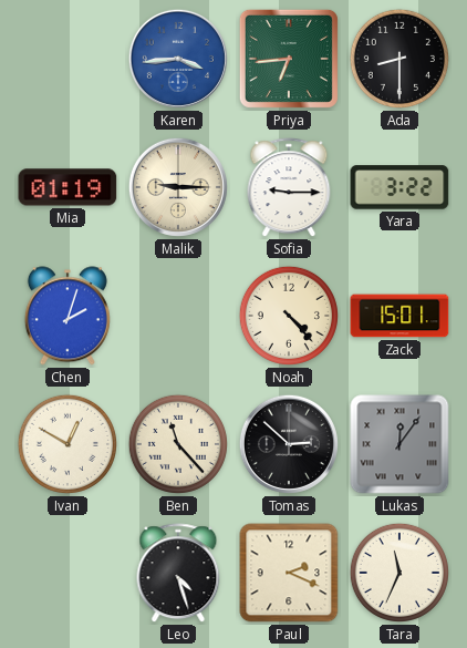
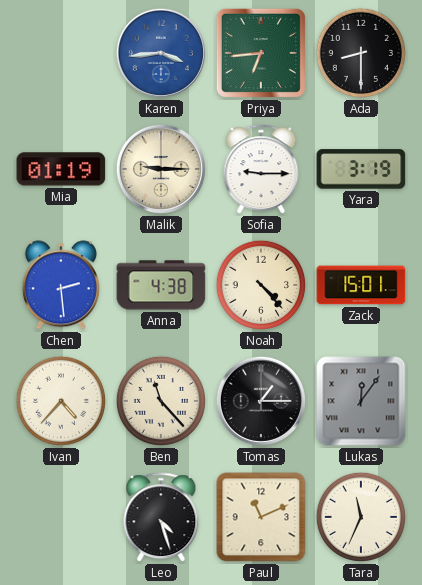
Yara: 3:22 -> 3:19 (361, 169)
Chen: 2:03 -> 2:29 (61, 285)
Anna: none -> 4:38 (161, 285)
Ivan: 12:50 -> 4:37 (61, 401)
Tomas: 2:52 -> 1:15 (261, 401)
Paul: 2:19 -> 11:11 (261, 517)
